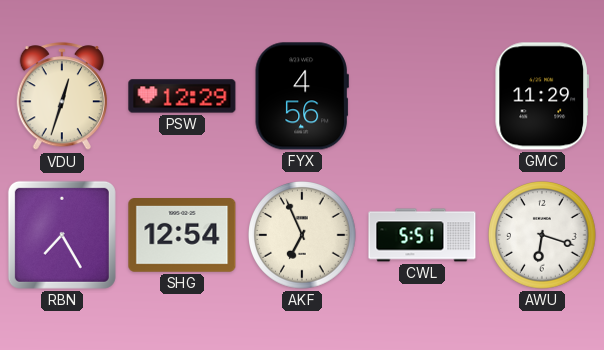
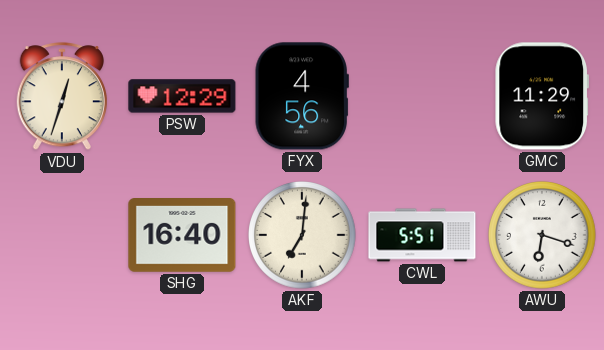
RBN: 7:25 -> none (62, 235)
SHG: 12:54 -> 16:40 (182, 236)
AKF: 6:56 -> 7:01 (302, 235)
